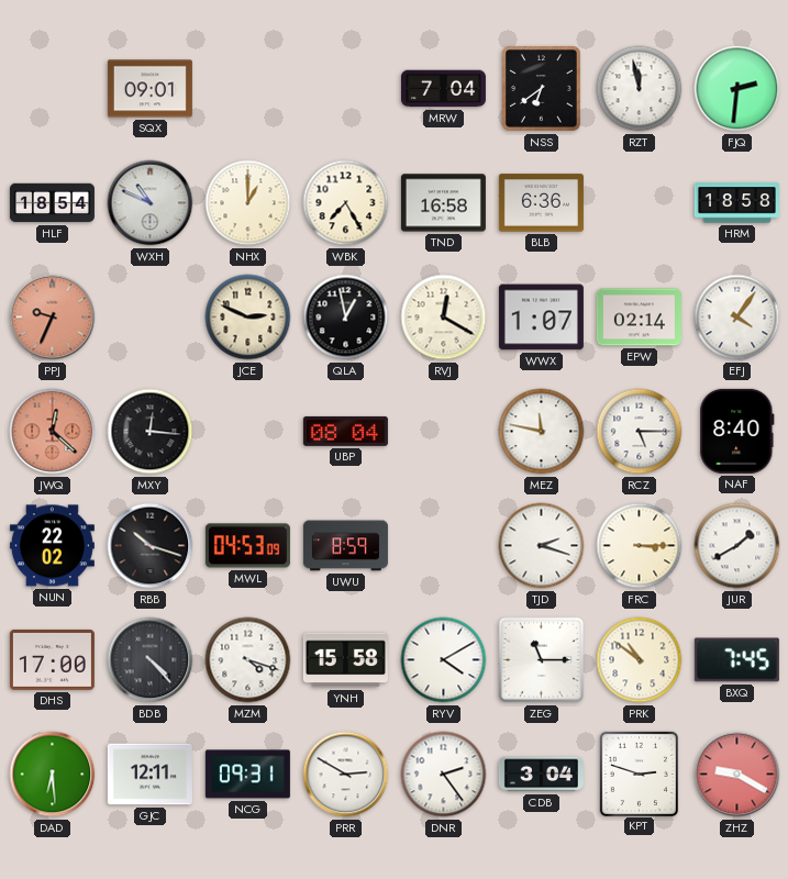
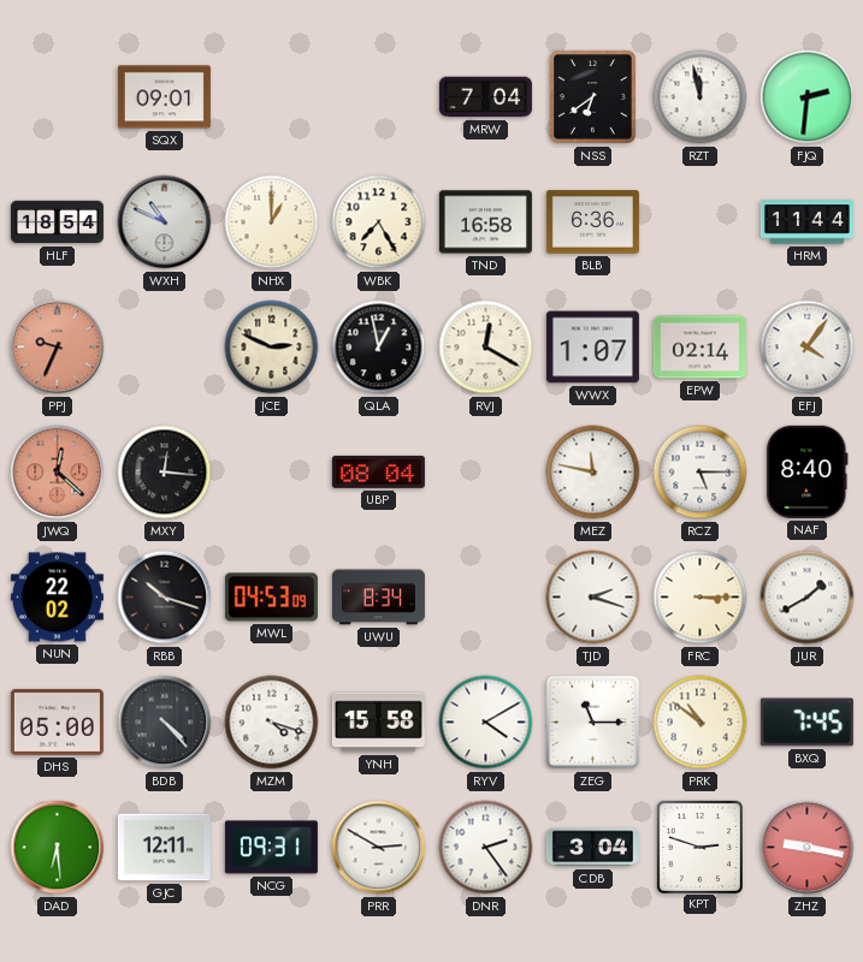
HRM: 18:58 -> 11:44 (806, 222)
UWU: 8:59 -> 8:34 (378, 598)
DHS: 17:00 -> 05:00 (57, 721)
ZHZ: 9:20 -> 9:17 (808, 848)
